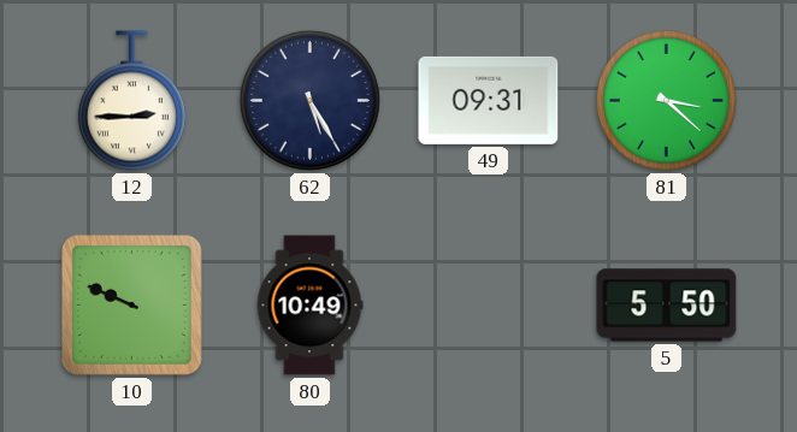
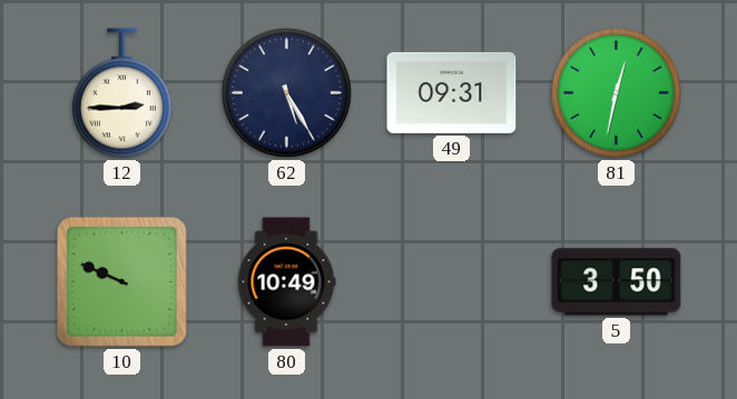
81: 3:22 -> 12:32 (616, 92)
5: 5:50 -> 3:50 (617, 282)
